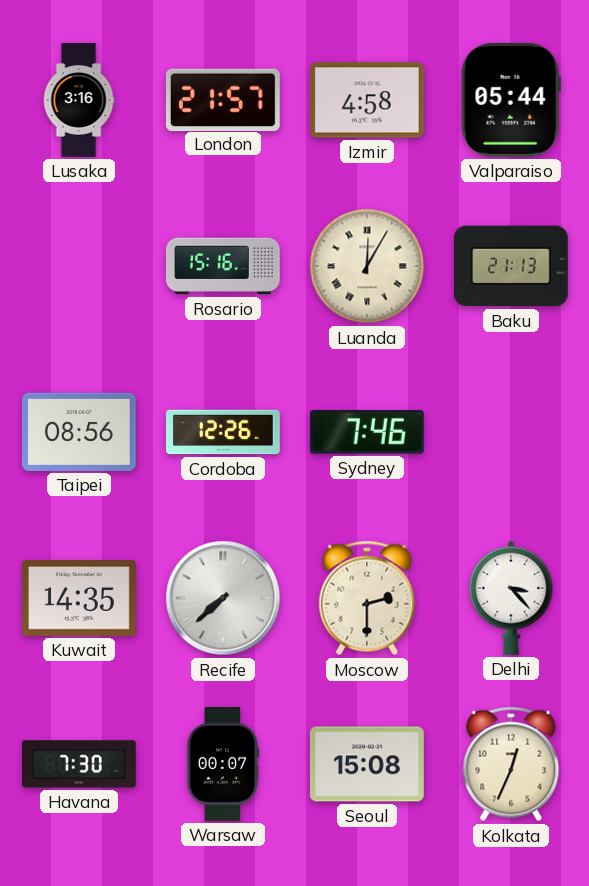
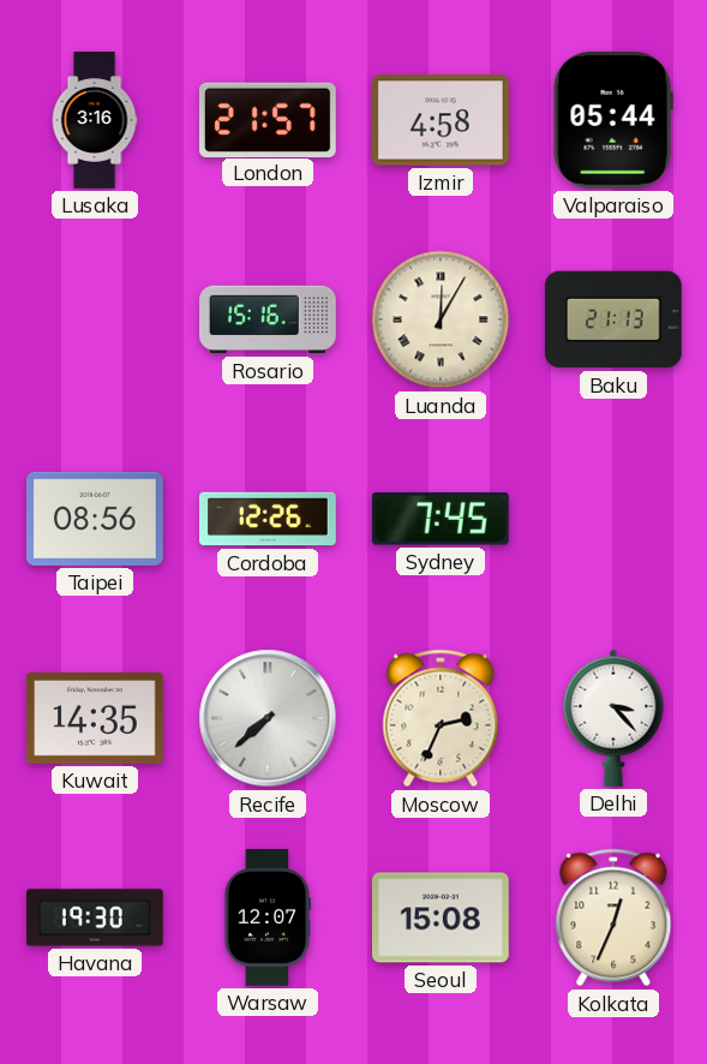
Sydney: 7:46 -> 7:45 (441, 519)
Moscow: 2:30 -> 2:34 (441, 718)
Havana: 7:30 -> 19:30 (96, 917)
Warsaw: 00:07 -> 12:07 (268, 919)
